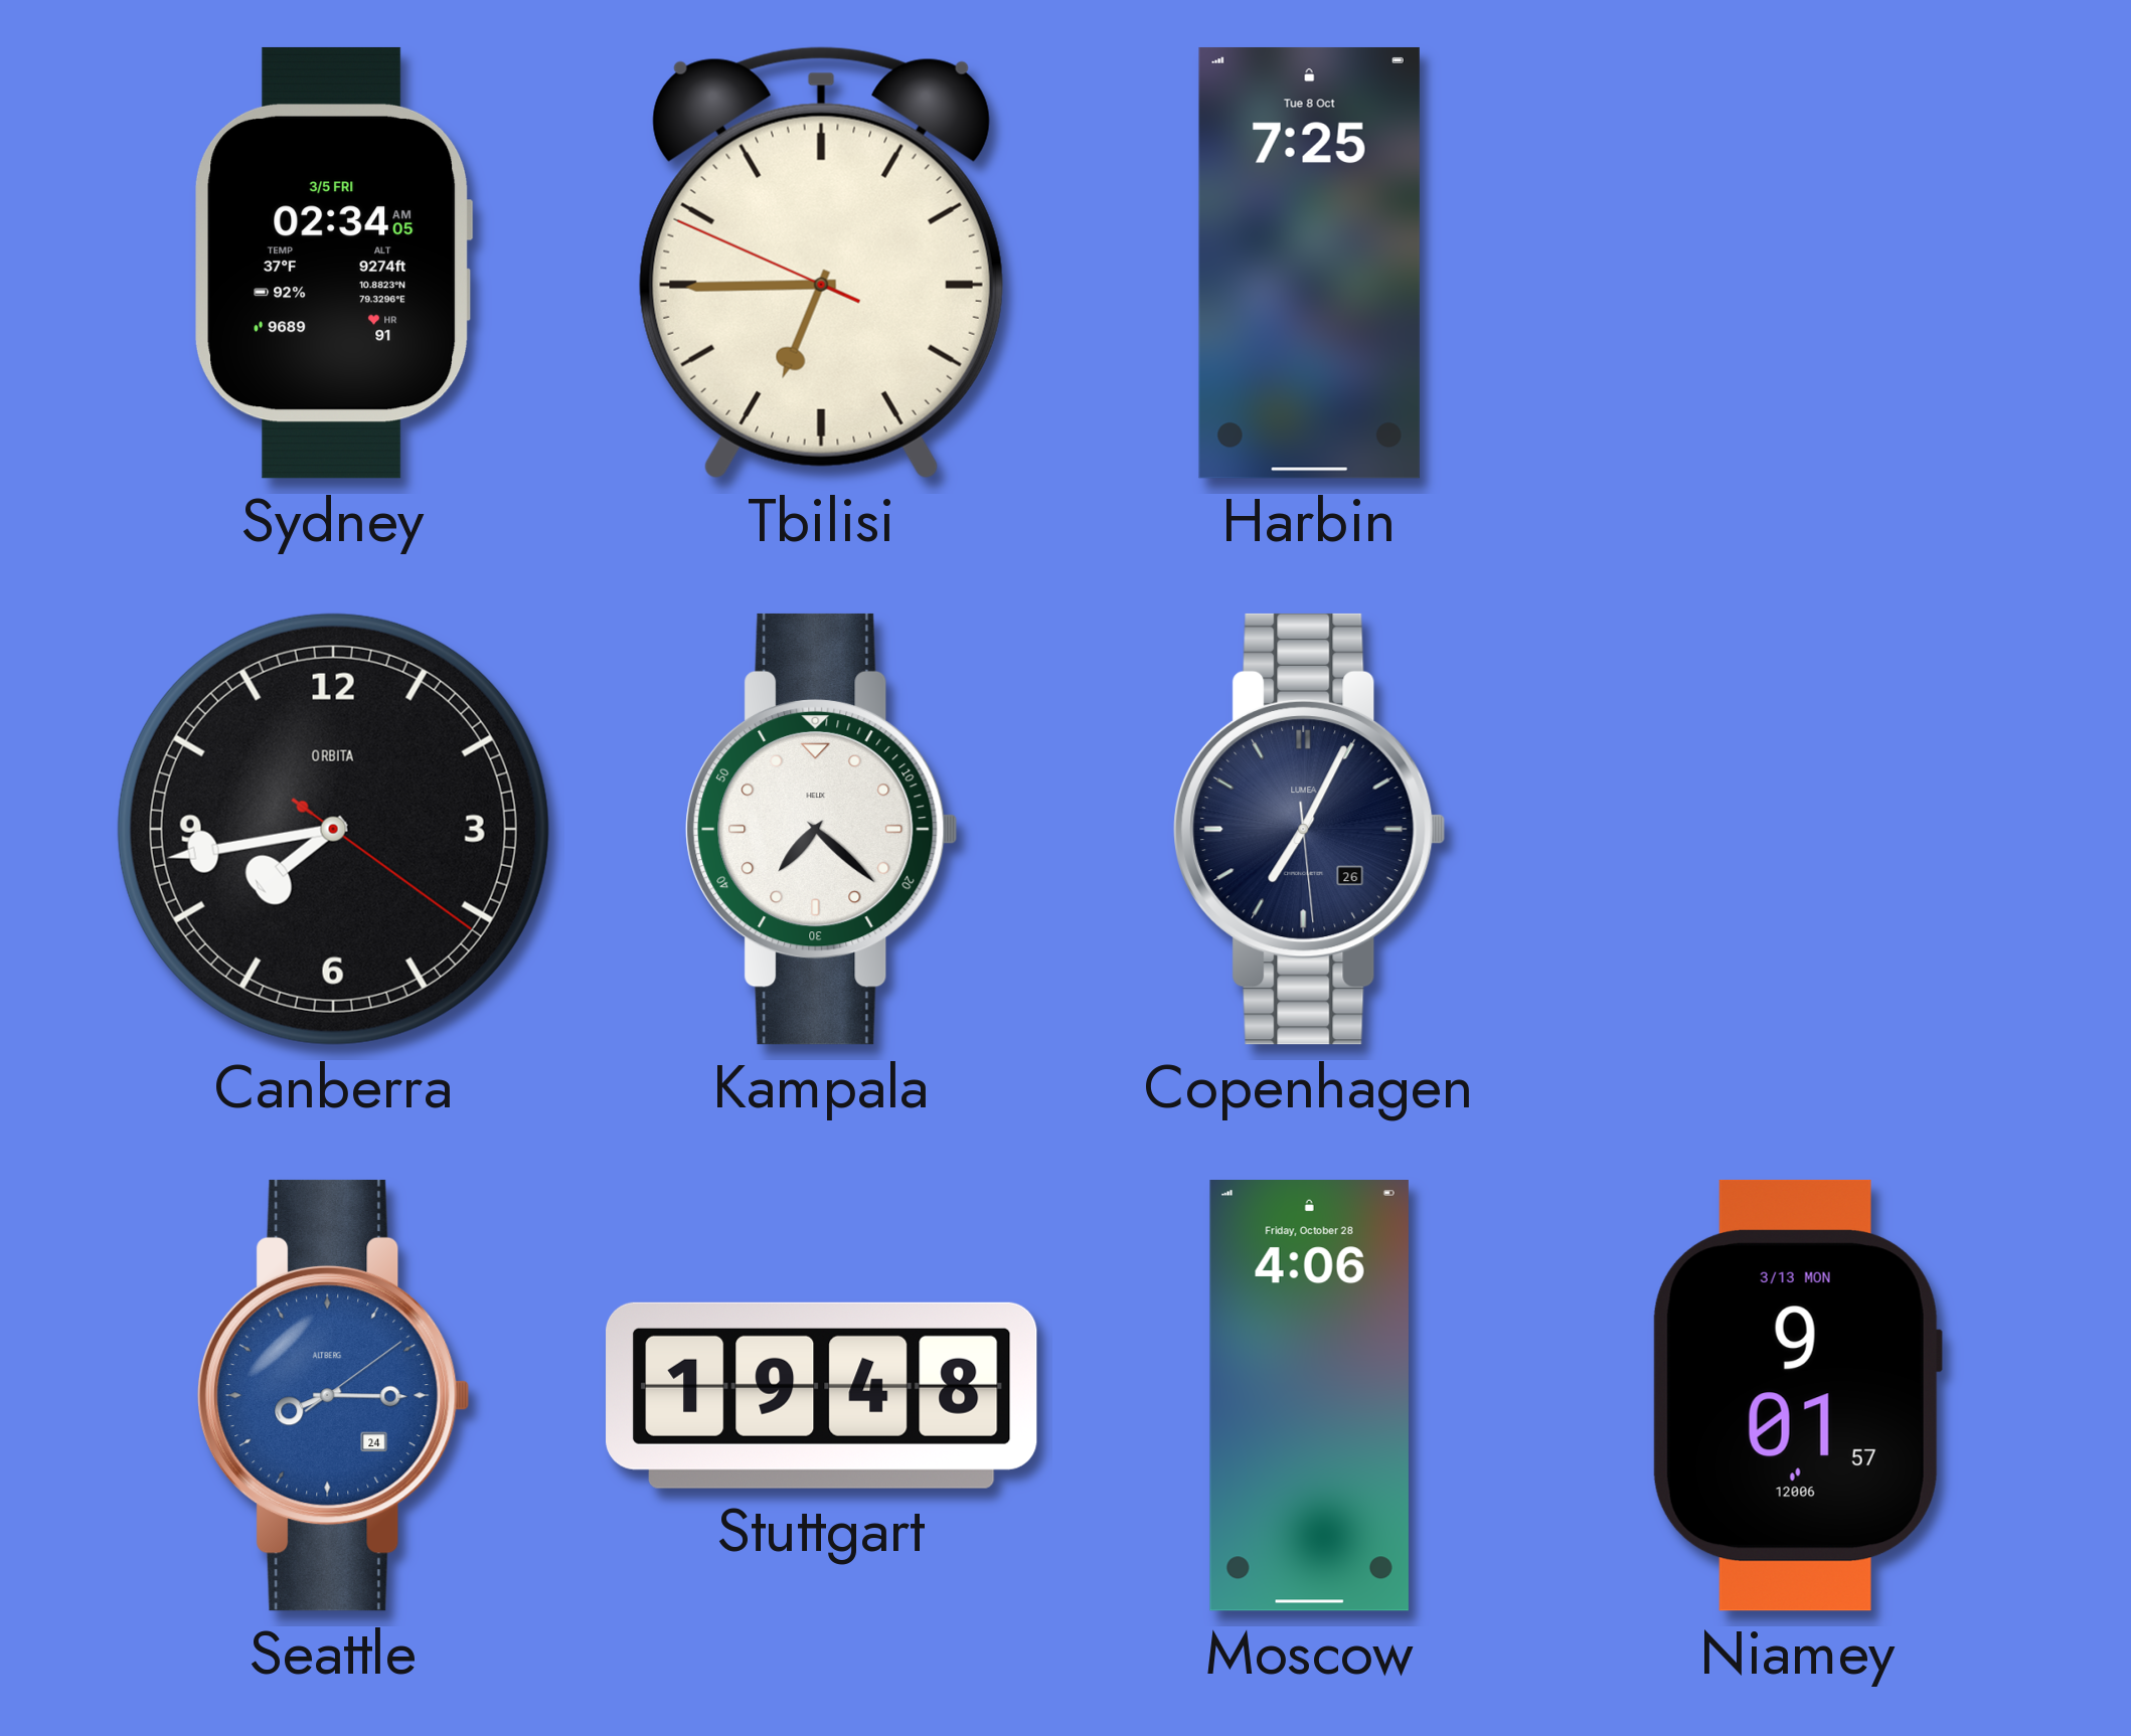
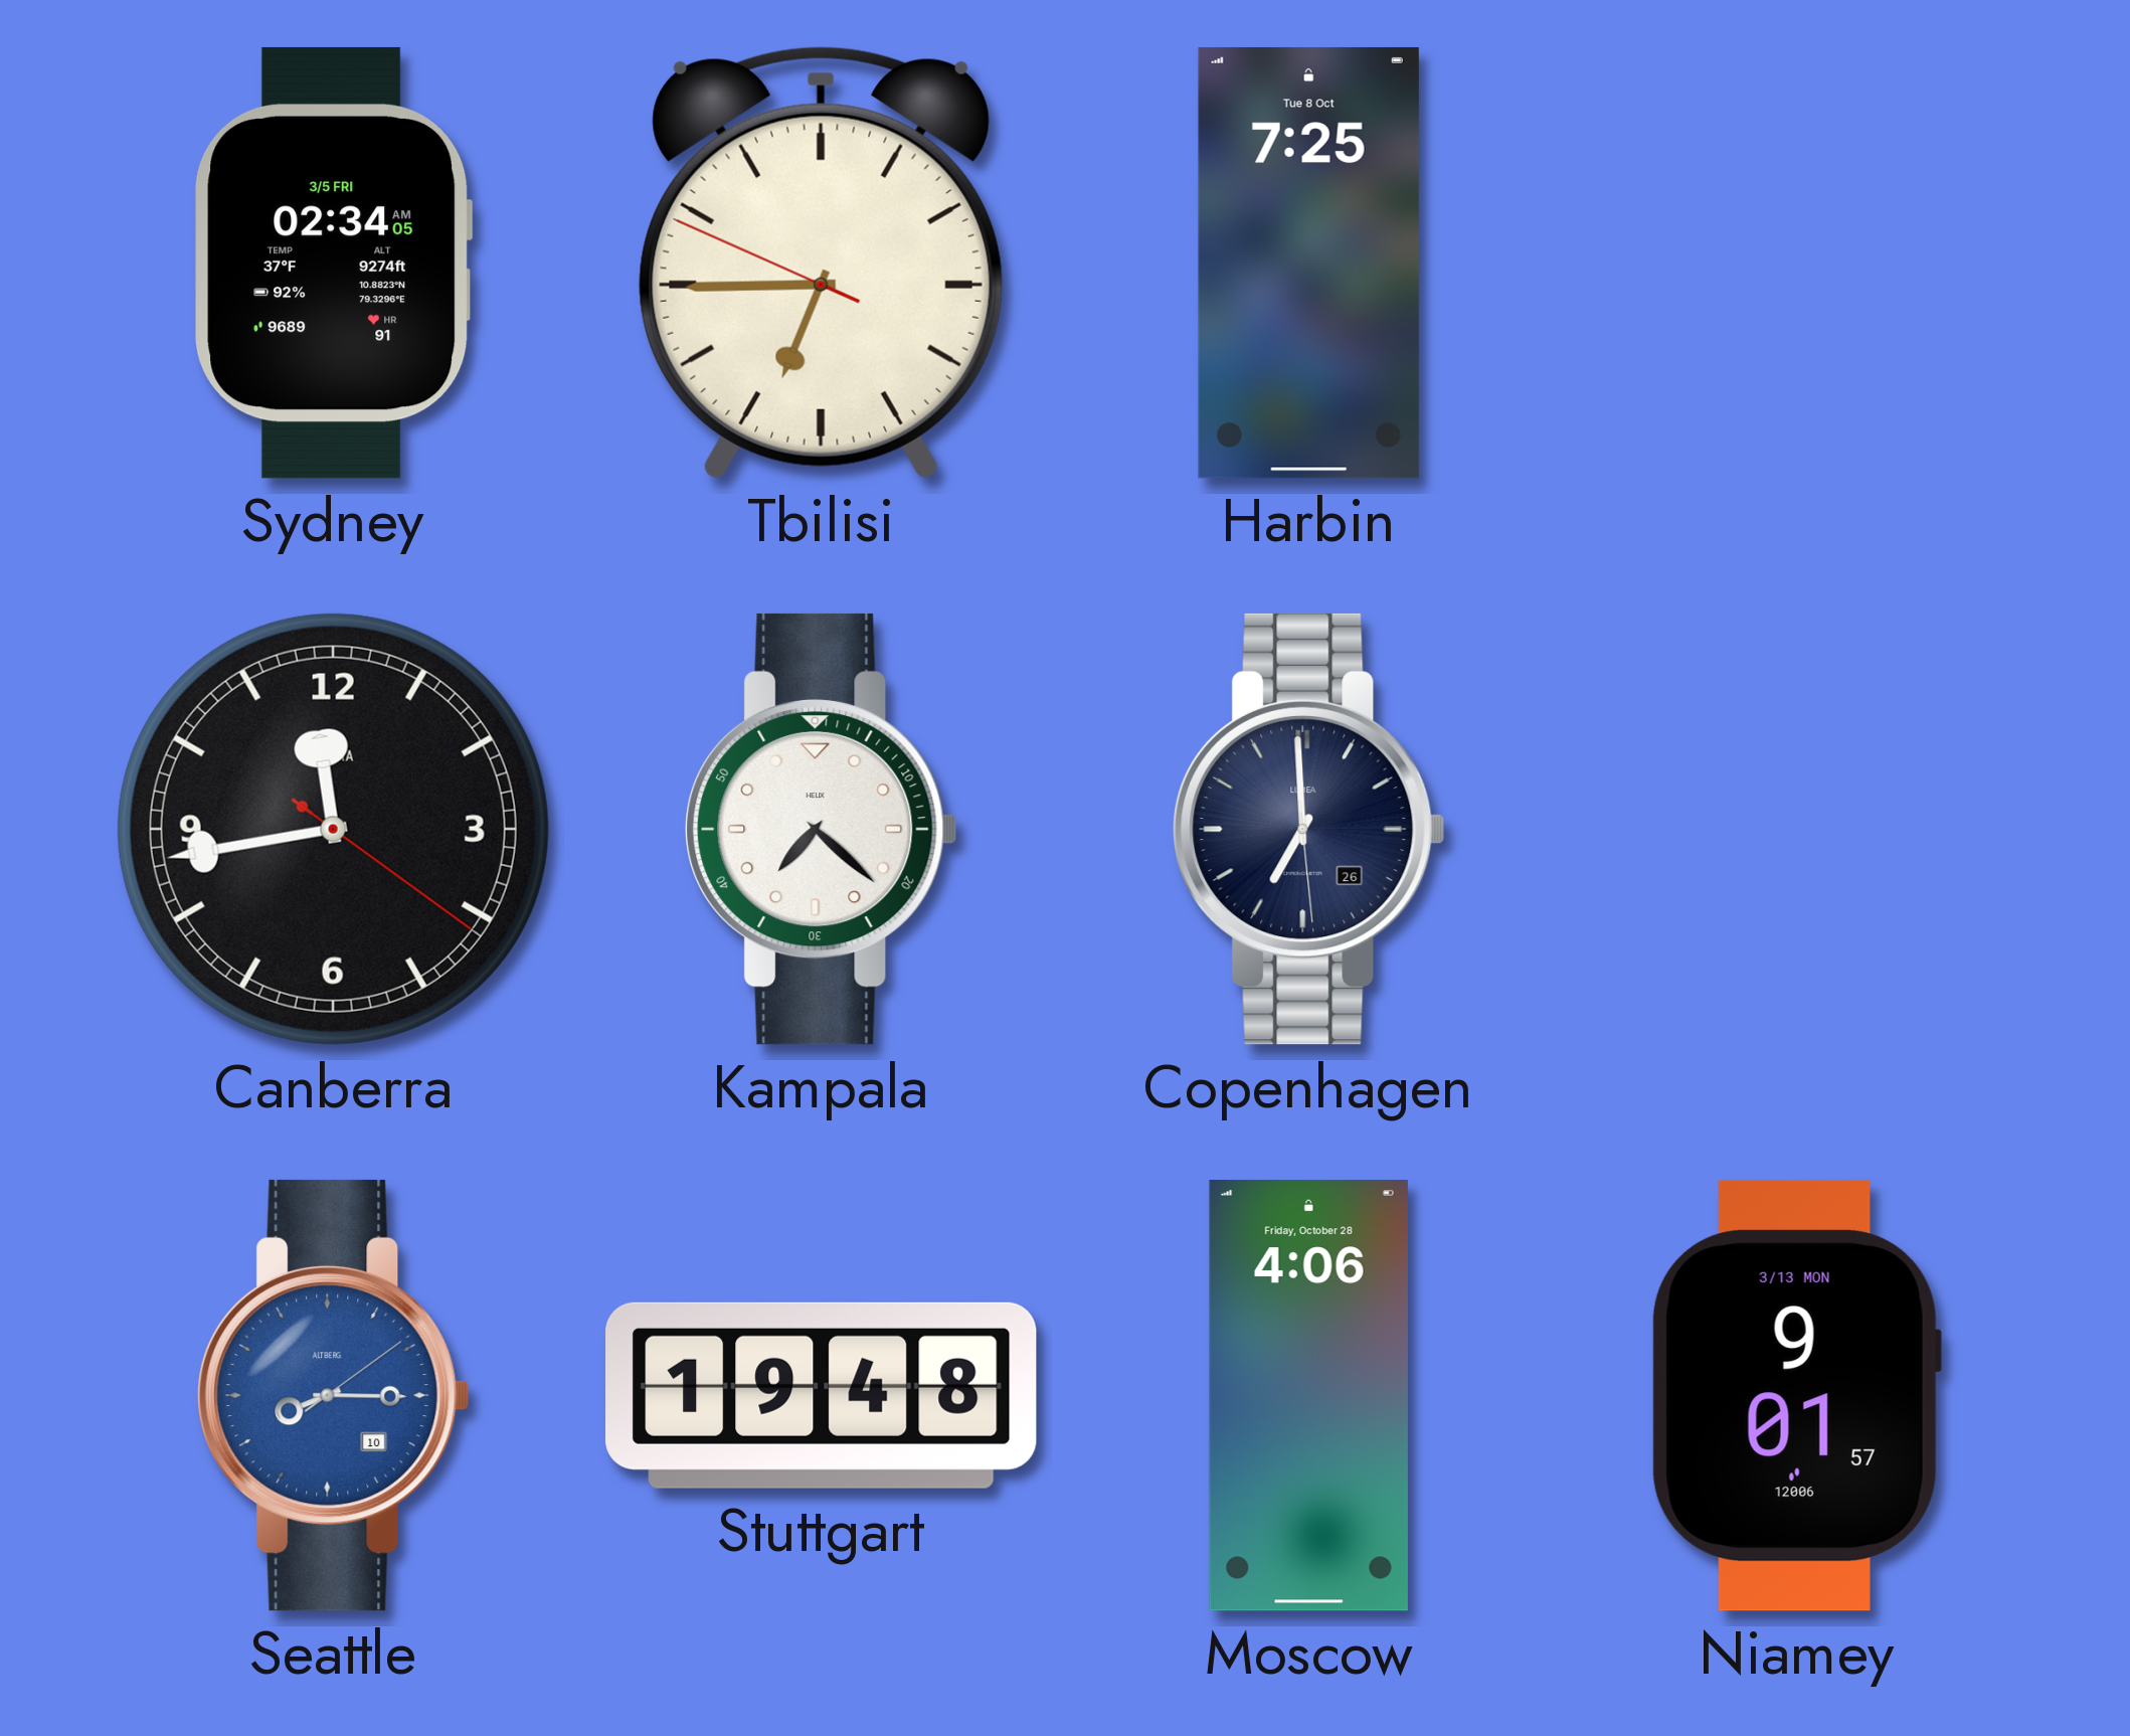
Canberra: 7:43 -> 11:43 (333, 829)
Copenhagen: 7:04 -> 6:59 (1309, 829)
Seattle date: 24 -> 10 (334, 1395)
